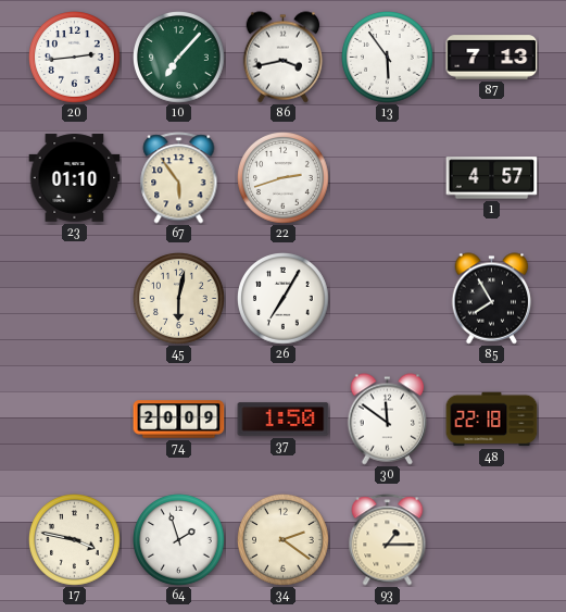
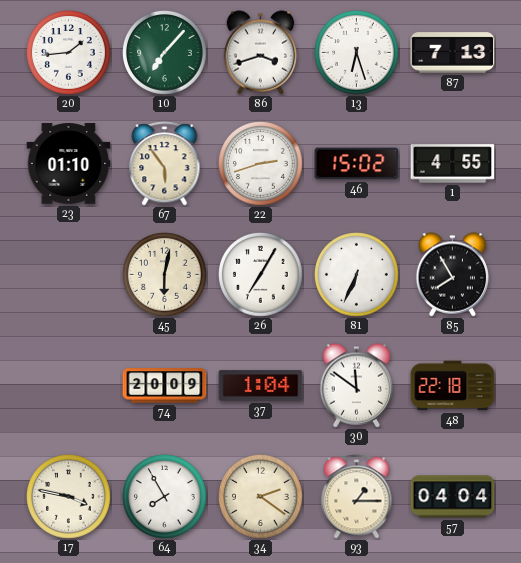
20: 2:44 -> 1:44 (69, 53)
86: 3:43 -> 3:42 (261, 53)
13: 5:54 -> 6:27 (357, 53)
46: none -> 15:02 (357, 164)
1: 4:57 -> 4:55 (453, 164)
81: none -> 6:34 (357, 275)
37: 1:50 -> 1:04 (261, 386)
64: 1:57 -> 7:55 (165, 497)
57: none -> 04:04 (453, 497)
